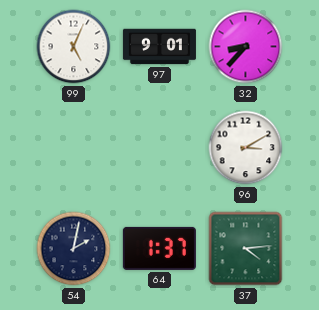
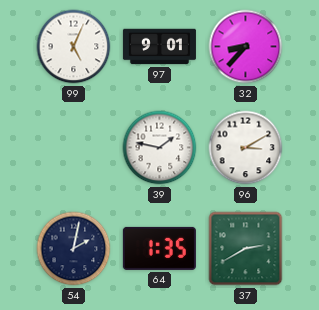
39: none -> 1:47 (160, 148)
64: 1:37 -> 1:35 (159, 248)
37: 4:14 -> 2:40 (246, 249)
